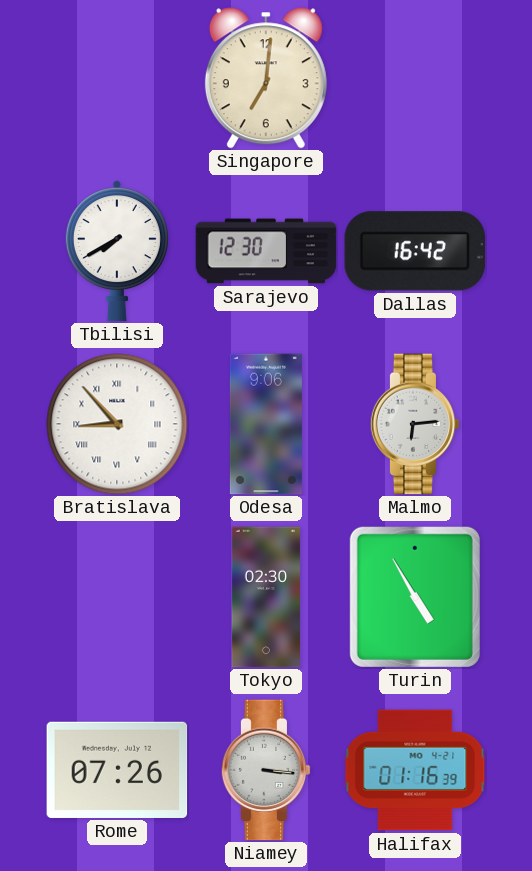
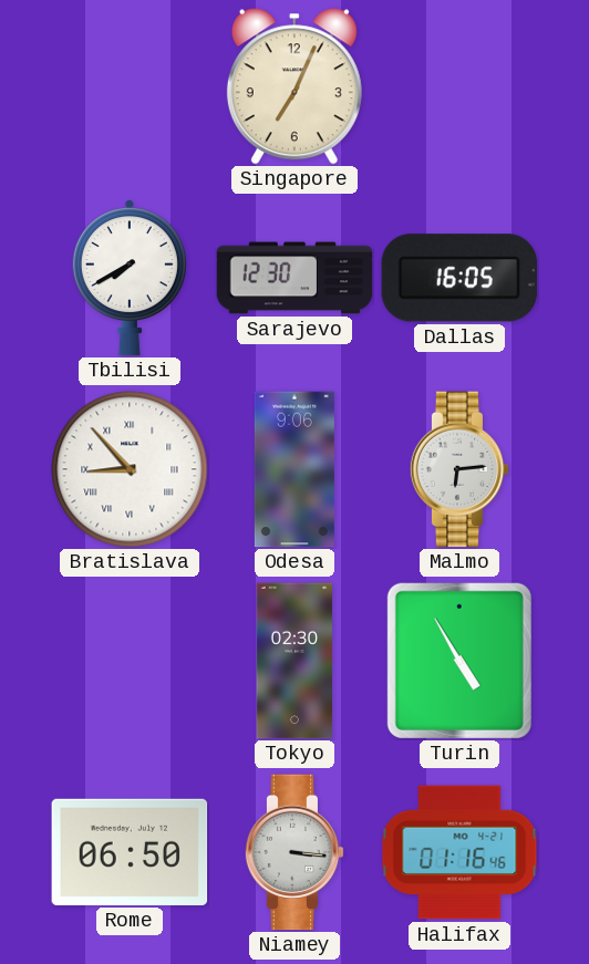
Singapore: 7:01 -> 7:04 (294, 86)
Dallas: 16:42 -> 16:05 (459, 278)
Rome: 07:26 -> 06:50 (130, 852)
Halifax: 01:16:39 -> 01:16:46 (459, 852)
